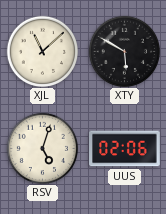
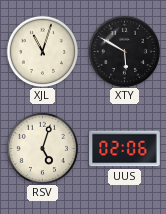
XJL: 11:08 -> 11:03 (42, 51)
